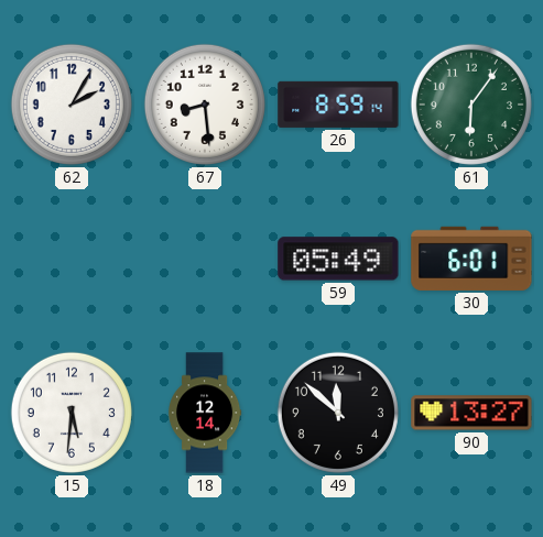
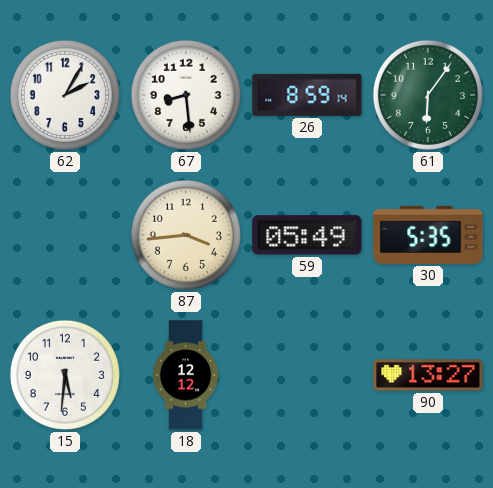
87: none -> 3:44 (186, 235)
30: 6:01 -> 5:35 (428, 235)
18: 12:14 -> 12:12 (186, 375)
49: 11:52 -> none (338, 413)
